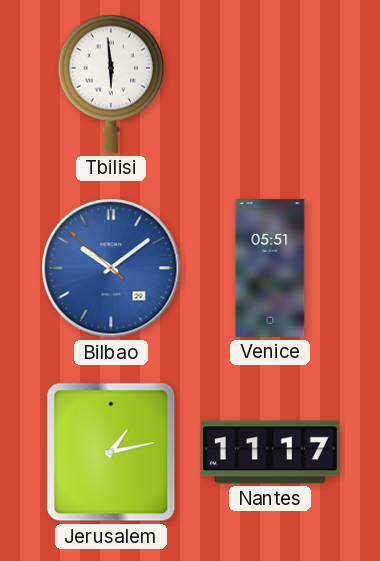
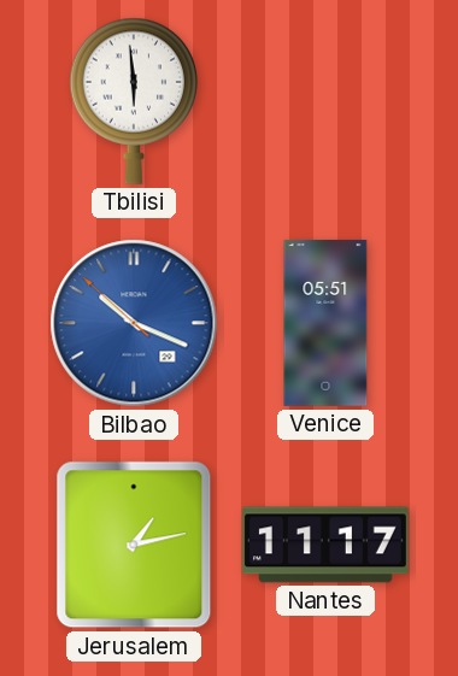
Bilbao: 10:08 -> 10:18 (134, 323)
